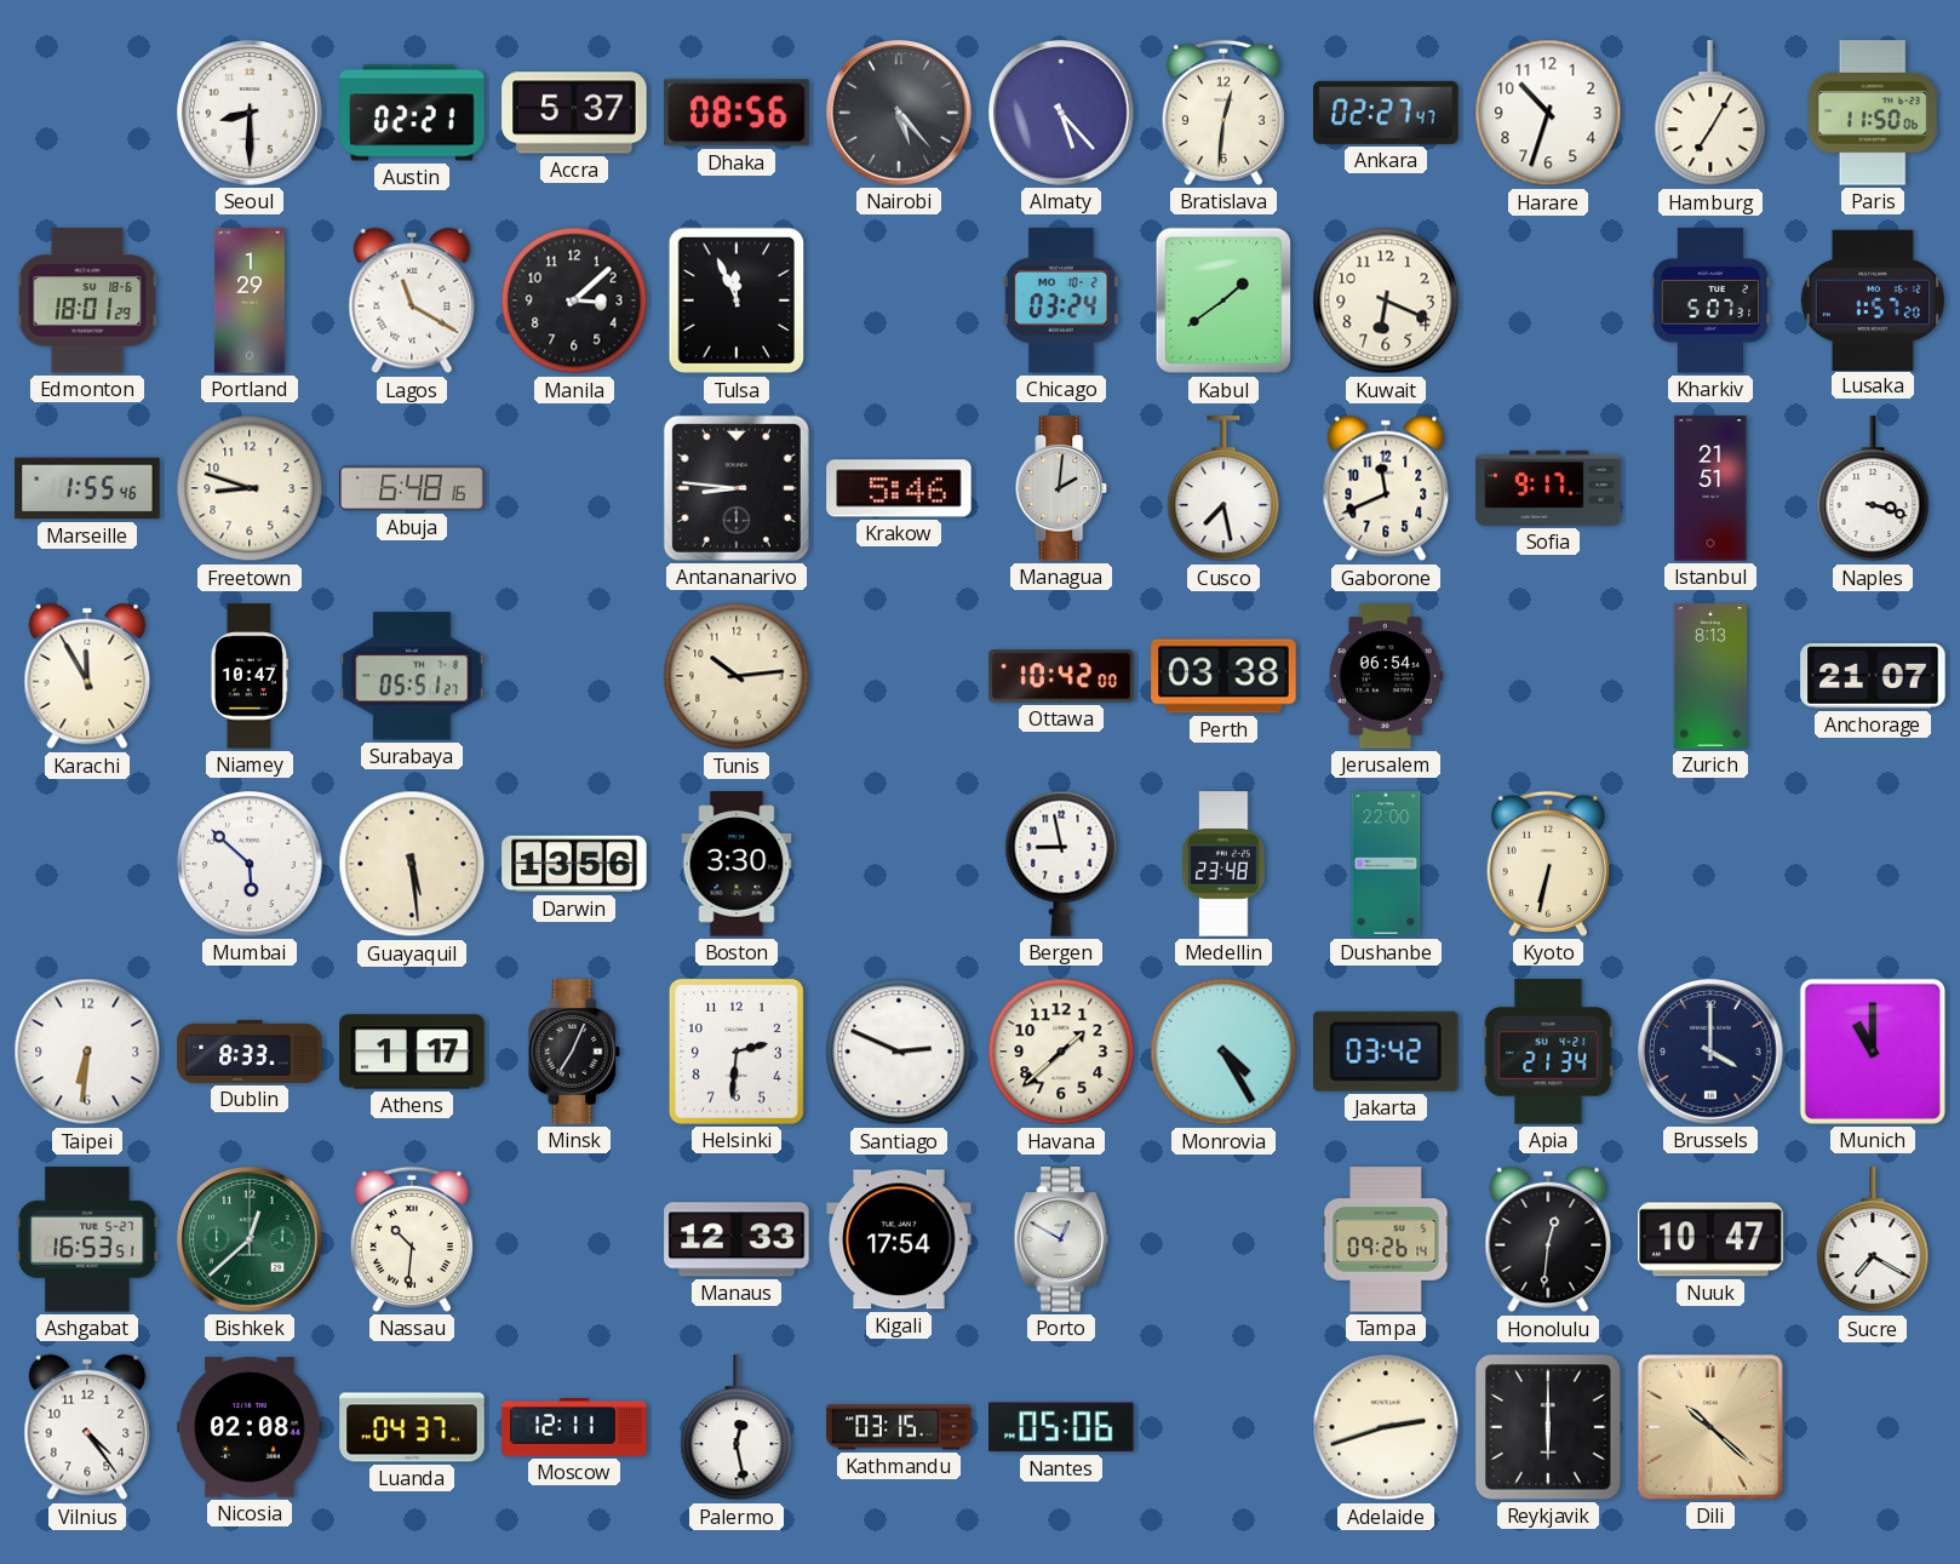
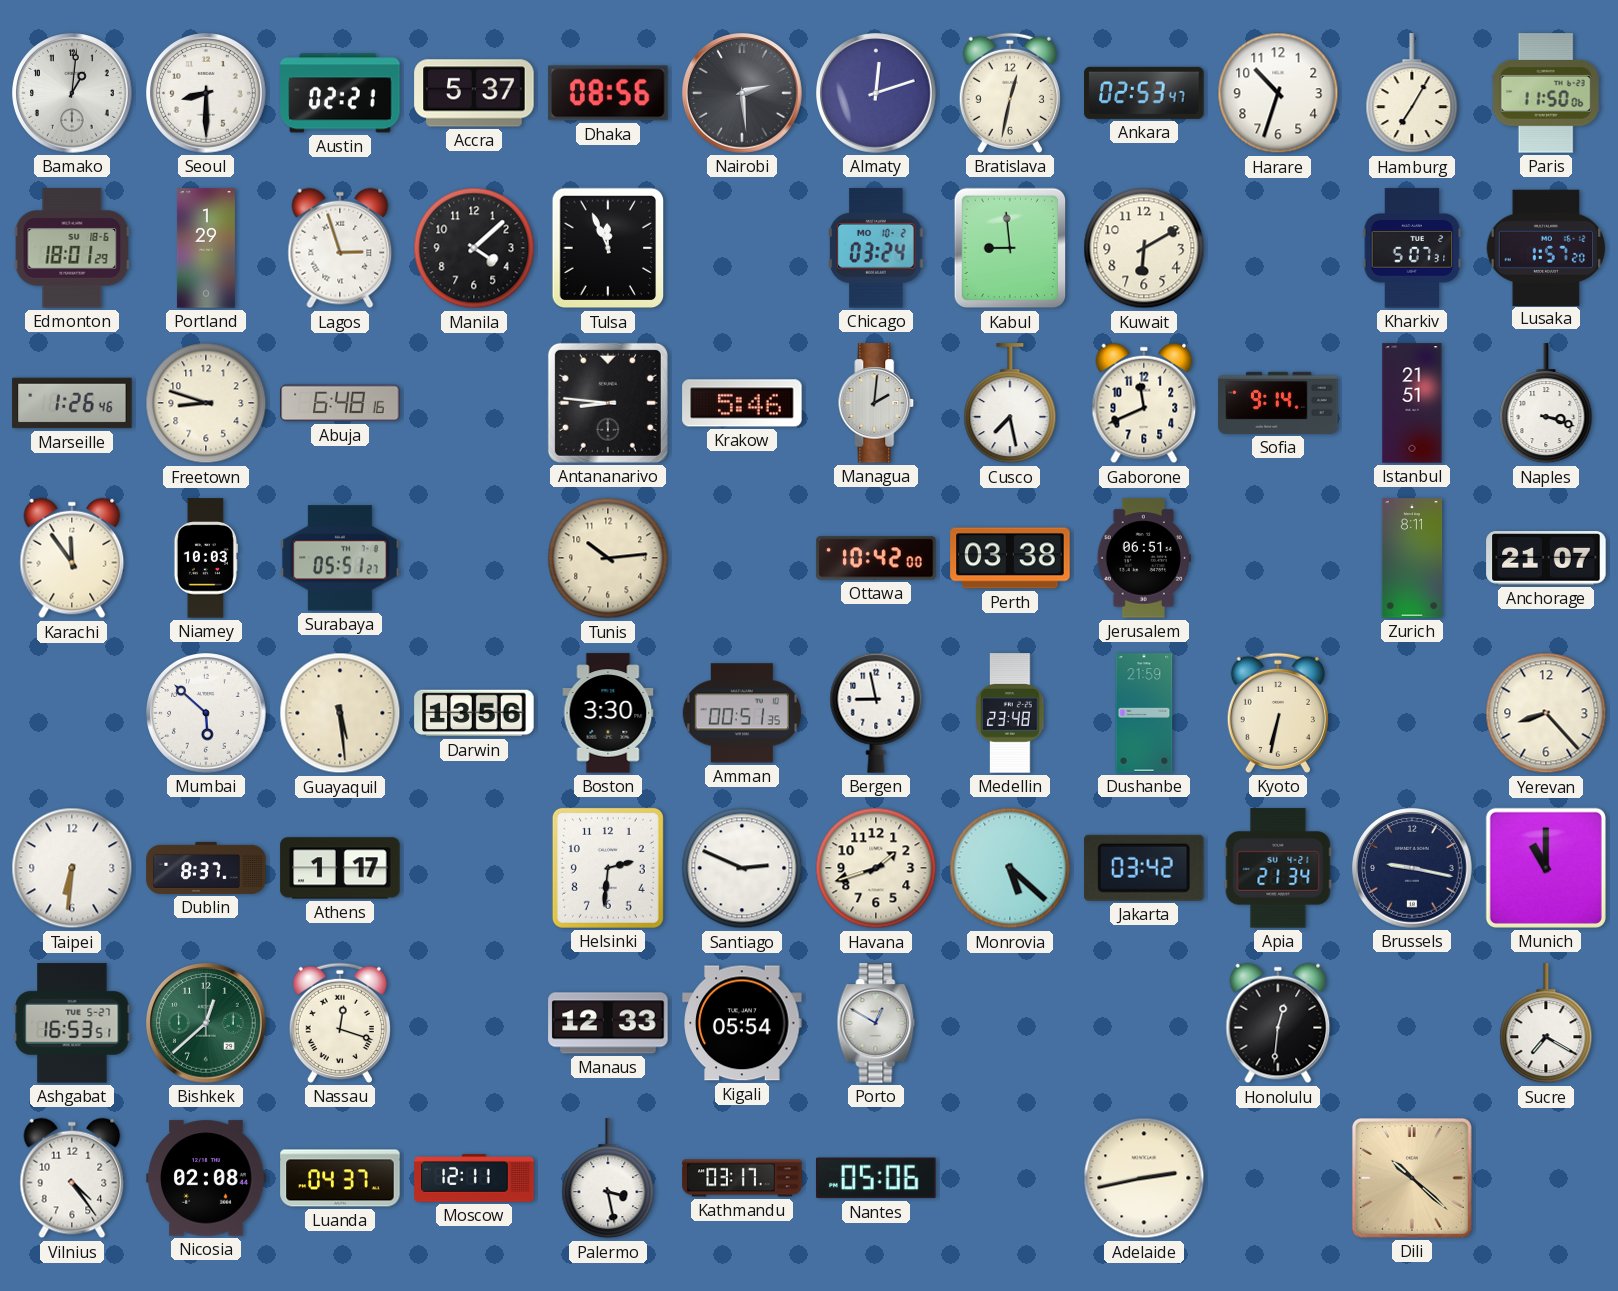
Bamako: none -> 1:01 (72, 93)
Nairobi: 5:23 -> 2:29 (742, 93)
Almaty: 5:23 -> 12:12 (876, 93)
Bratislava: 12:31 -> 12:32 (1010, 93)
Ankara: 02:27 -> 02:53 (1144, 93)
Lagos: 11:20 -> 2:57 (340, 248)
Manila: 3:08 -> 4:08 (474, 248)
Kabul: 1:39 -> 8:59 (1010, 248)
Kuwait: 6:19 -> 6:10 (1144, 248)
Marseille: 1:55 -> 1:26 (72, 403)
Sofia: 9:17 -> 9:14 (1278, 403)
Karachi: 11:55 -> 11:54 (72, 558)
Niamey: 10:47 -> 10:03 (206, 558)
Jerusalem: 06:54 -> 06:51 (1144, 558)
Zurich: 8:13 -> 8:11 (1412, 558)
Amman: none -> 00:51 (742, 713)
Dushanbe: 22:00 -> 21:59 (1144, 713)
Yerevan: none -> 8:23 (1546, 713)
Dublin: 8:33 -> 8:37 (206, 868)
Minsk: 7:04 -> none (574, 1052)
Havana: 1:38 -> 1:42 (876, 868)
Monrovia: 4:25 -> 5:22 (1010, 868)
Brussels: 4:00 -> 9:17 (1412, 868)
Nassau: 10:31 -> 12:18 (340, 1023)
Kigali: 17:54 -> 05:54 (742, 1023)
Tampa: 09:26 -> none (1386, 1239)
Nuuk: 10:47 -> none (1710, 1239)
Palermo: 12:28 -> 3:28 (608, 1179)
Kathmandu: 03:15 -> 03:17 (742, 1178)
Adelaide: 2:42 -> 2:43 (1144, 1178)
Reykjavik: 6:00 -> none (1548, 1427)
